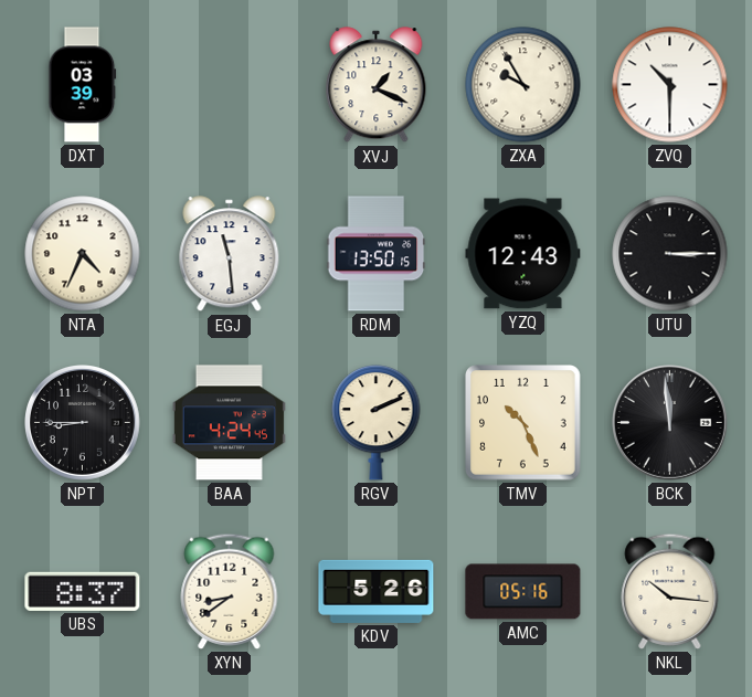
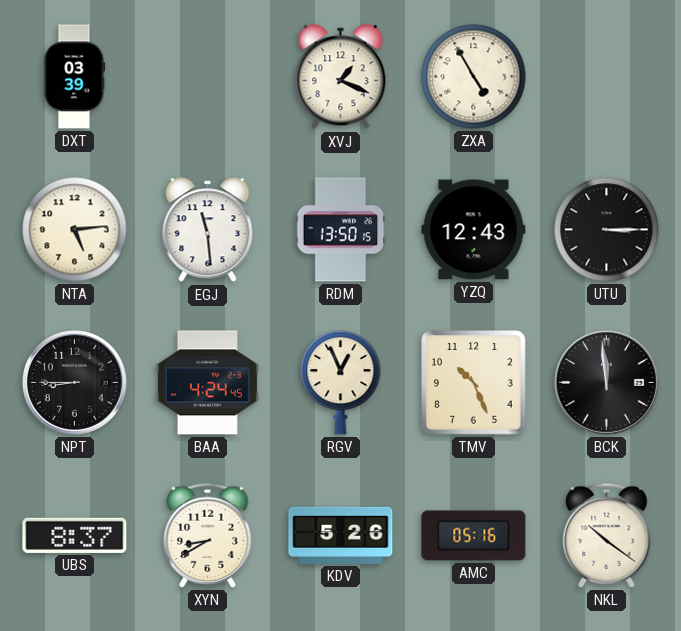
ZXA: 9:55 -> 4:55 (474, 77)
ZVQ: 10:30 -> none (670, 85)
NTA: 4:34 -> 5:14 (75, 230)
RGV: 2:11 -> 12:56 (341, 382)
XYN: 8:39 -> 8:40 (208, 535)
NKL: 10:16 -> 10:21 (607, 535)
